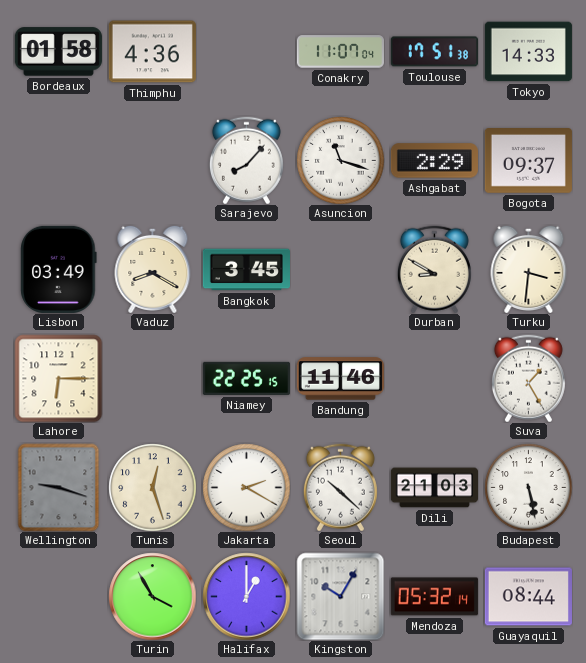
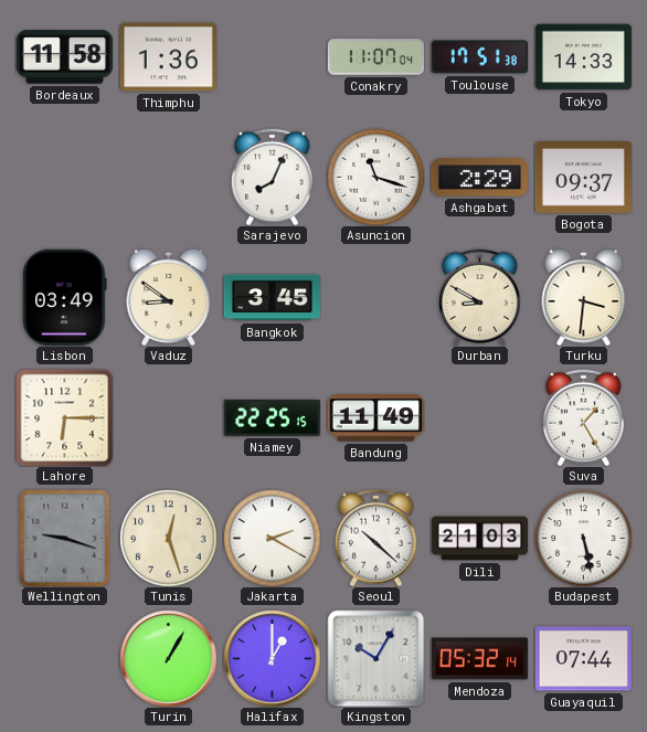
Bordeaux: 01:58 -> 11:58 (64, 57)
Thimphu: 4:36 -> 1:36 (168, 57)
Sarajevo: 8:07 -> 8:04 (272, 177)
Vaduz: 8:20 -> 8:51 (169, 297)
Bandung: 11:46 -> 11:49 (375, 418)
Turin: 3:55 -> 1:05 (168, 658)
Guayaquil: 08:44 -> 07:44 (583, 659)
